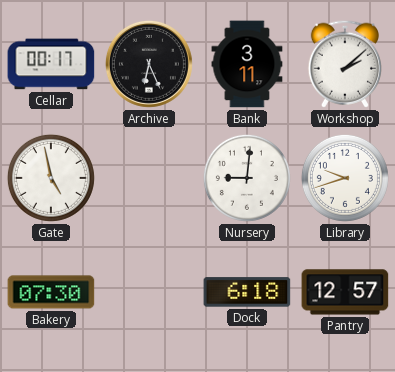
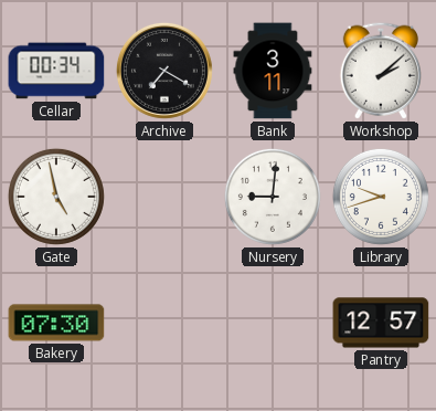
Cellar: 00:17 -> 00:34 (56, 71)
Archive: 6:26 -> 7:20 (164, 71)
Dock: 6:18 -> none (247, 292)
